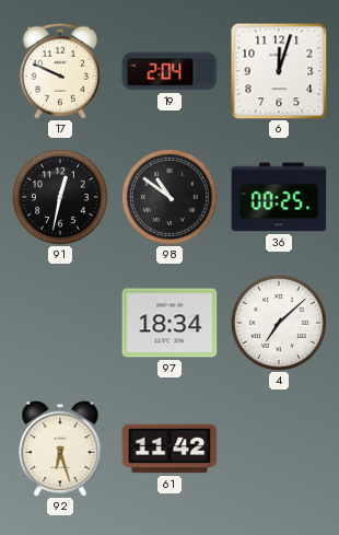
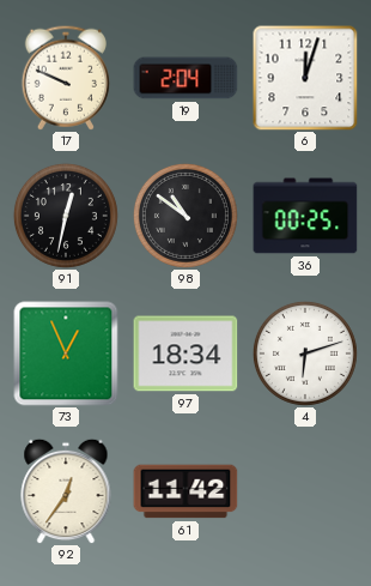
73: none -> 12:56 (66, 354)
4: 7:08 -> 6:12 (305, 354)
92: 6:27 -> 12:36 (66, 491)
